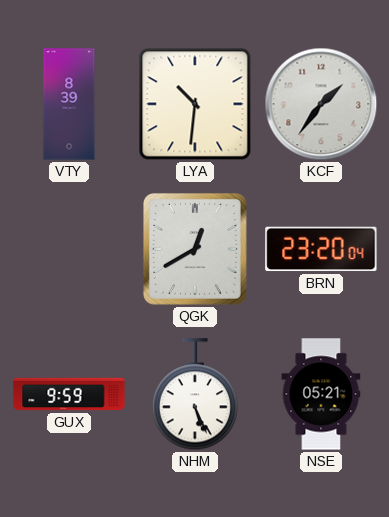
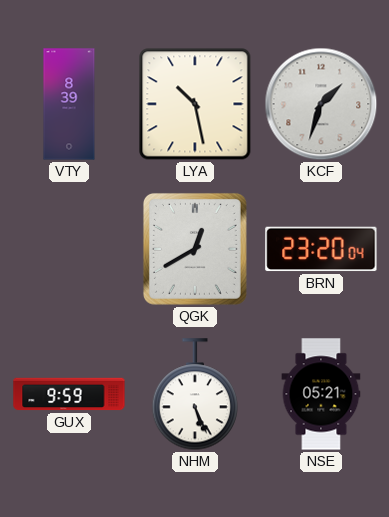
LYA: 10:31 -> 10:28 (195, 104)
KCF: 1:36 -> 1:33 (321, 104)
